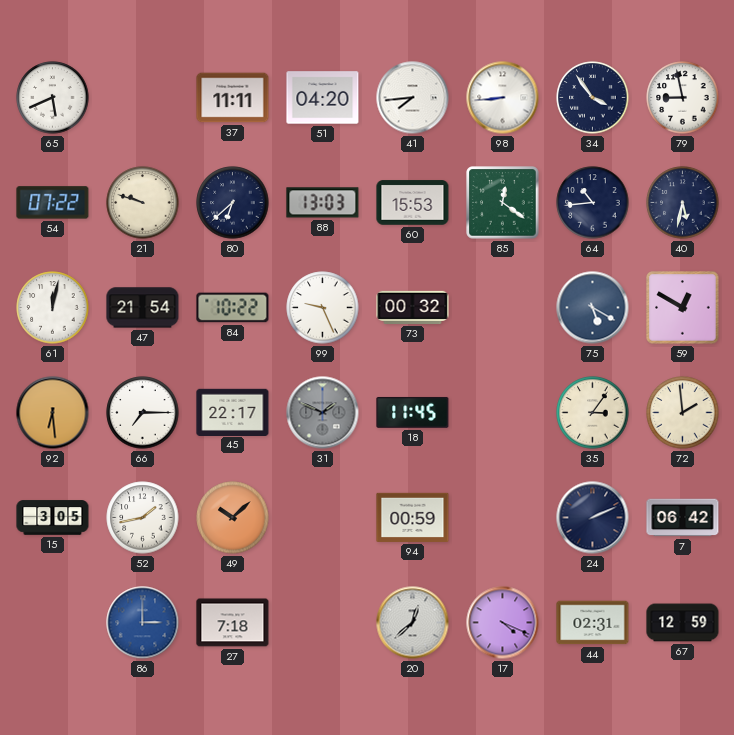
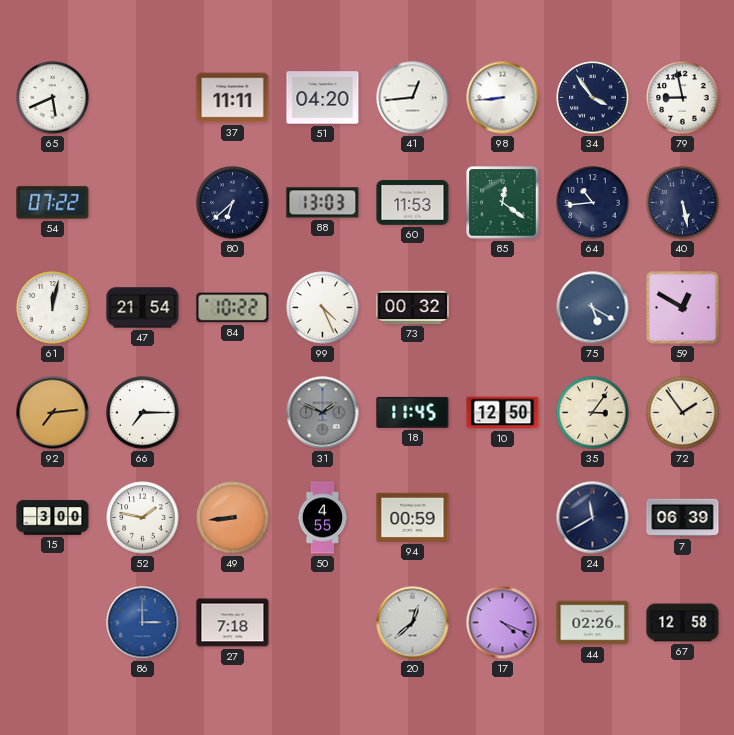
41: 7:44 -> 12:44 (413, 98)
21: 9:48 -> none (143, 203)
60: 15:53 -> 11:53 (413, 203)
40: 5:32 -> 5:28 (683, 203)
99: 9:26 -> 4:26 (323, 308)
92: 6:29 -> 7:14 (53, 413)
45: 22:17 -> none (233, 412)
10: none -> 12:50 (503, 413)
72: 1:59 -> 1:54 (683, 413)
15: 3:05 -> 3:00 (53, 518)
52: 1:43 -> 1:47 (143, 518)
49: 10:08 -> 8:44 (233, 518)
50: none -> 4:55 (323, 518)
24: 2:11 -> 11:40 (593, 518)
7: 06:42 -> 06:39 (683, 518)
44: 02:31 -> 02:26 (593, 623)
67: 12:59 -> 12:58 (683, 623)
